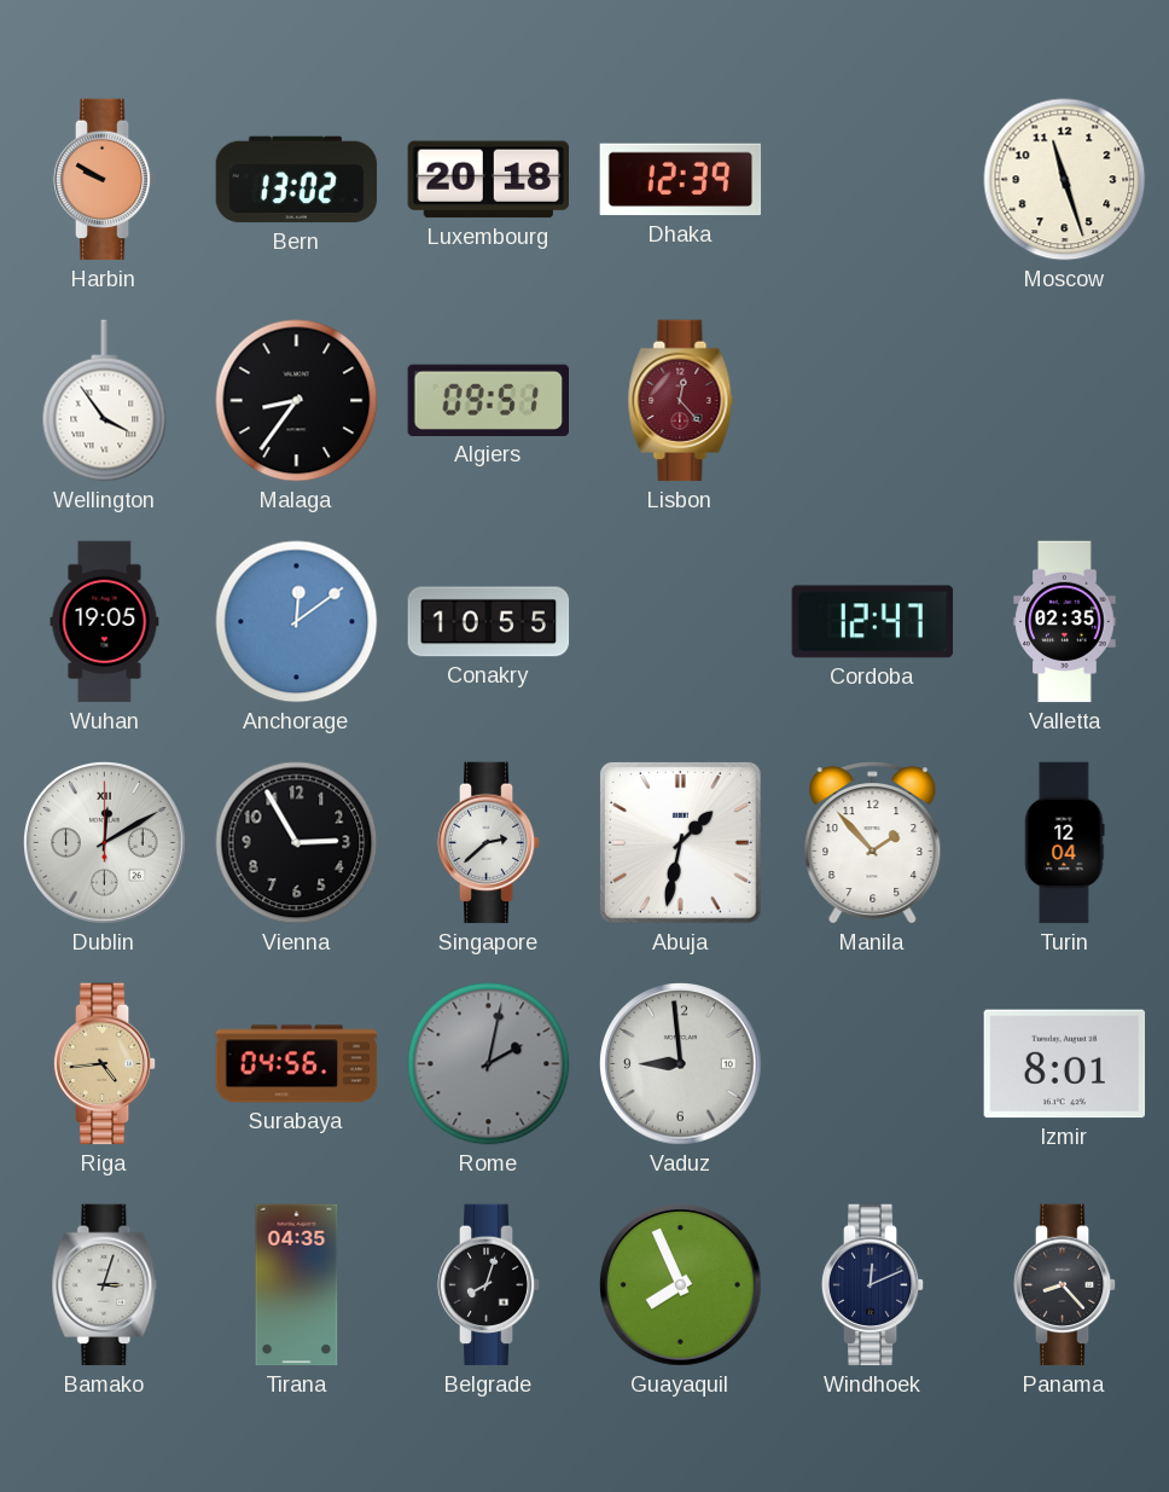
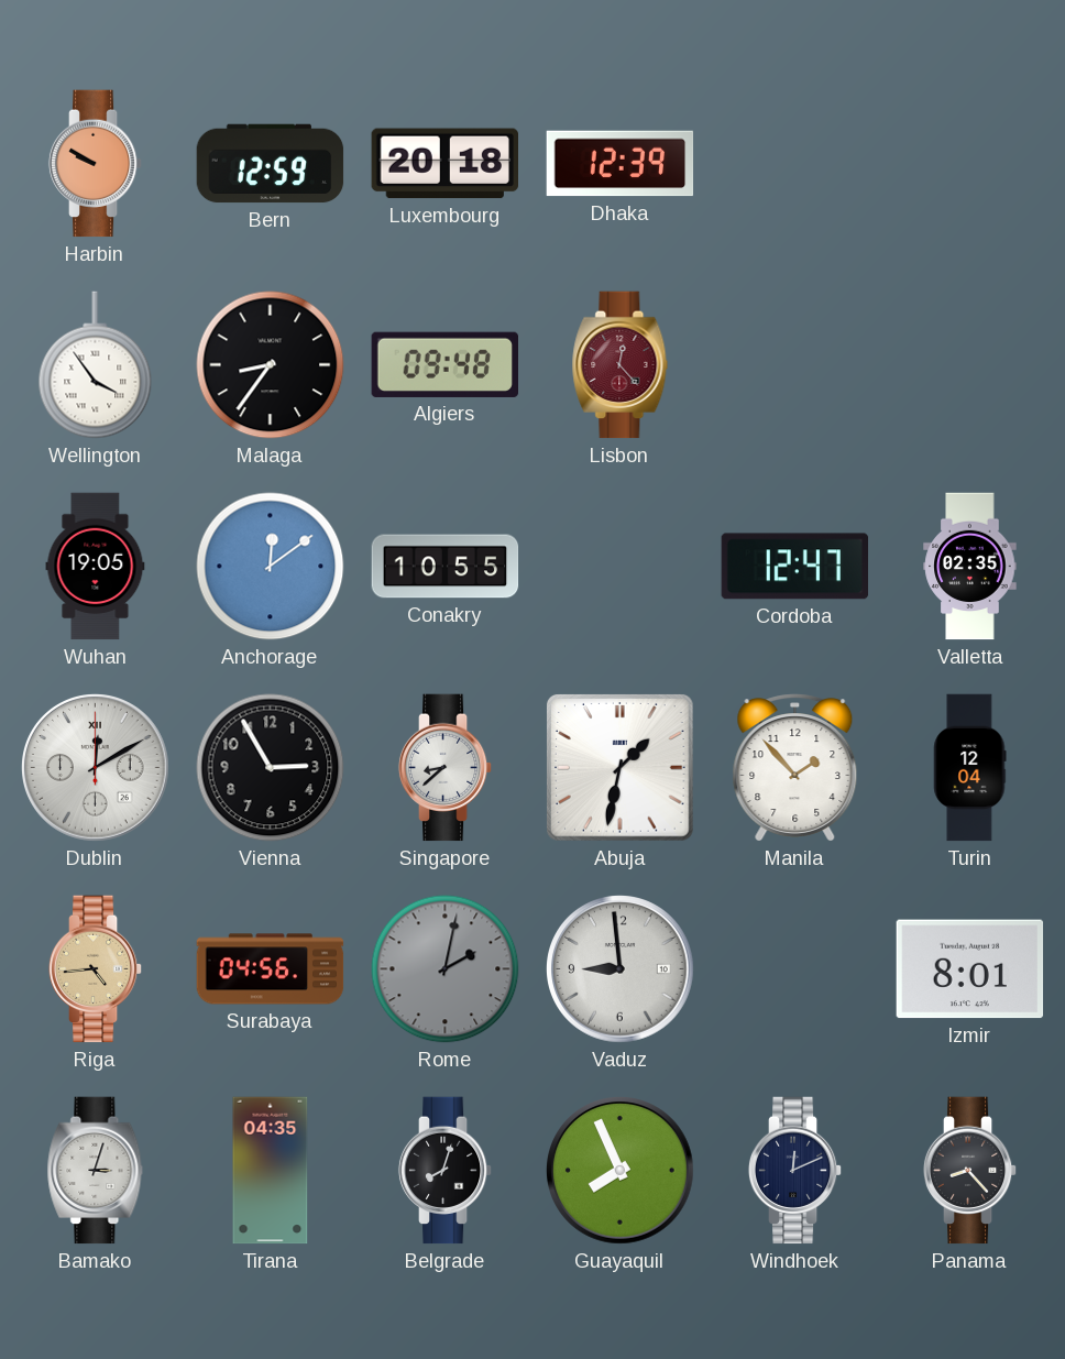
Bern: 13:02 -> 12:59 (271, 164)
Moscow: 11:27 -> none (1065, 180)
Algiers: 09:51 -> 09:48 (444, 364)
Singapore: 2:38 -> 8:38 (446, 768)
